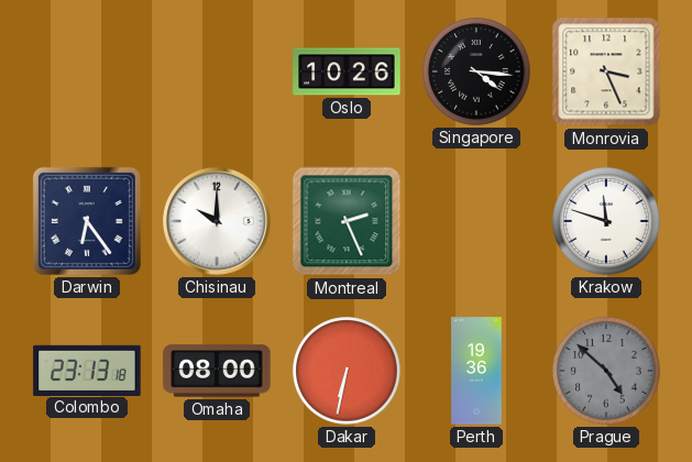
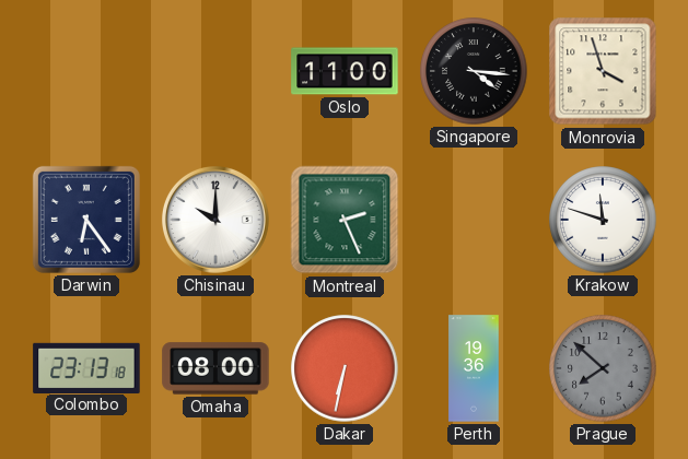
Oslo: 10:26 -> 11:00 (345, 71)
Monrovia: 3:26 -> 3:57 (603, 71)
Prague: 4:52 -> 7:52 (603, 368)
